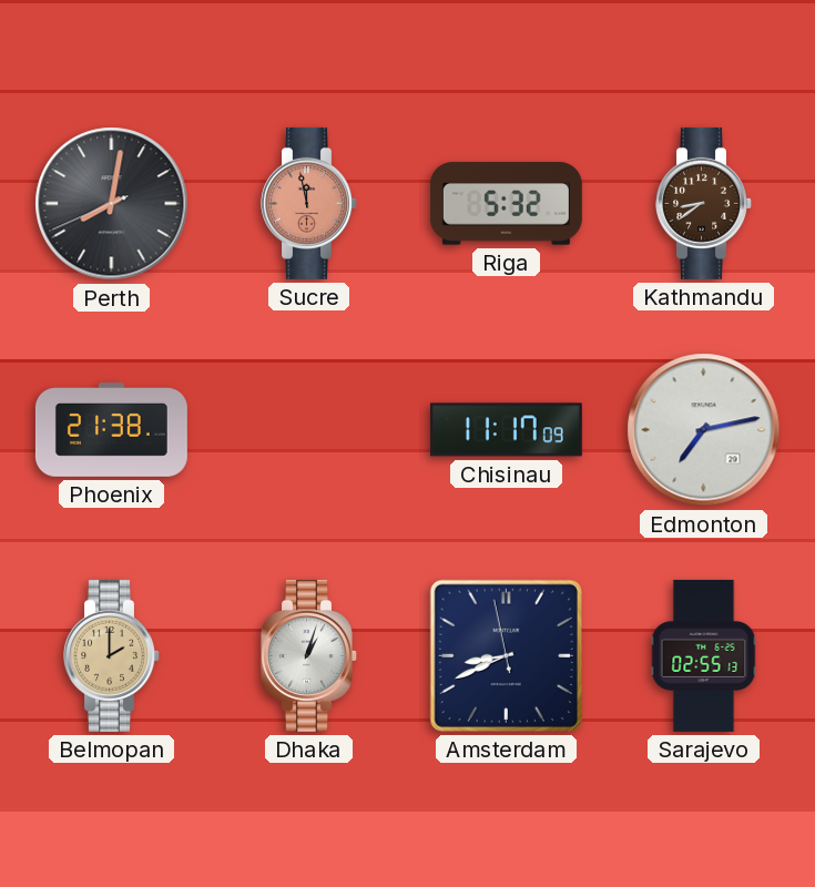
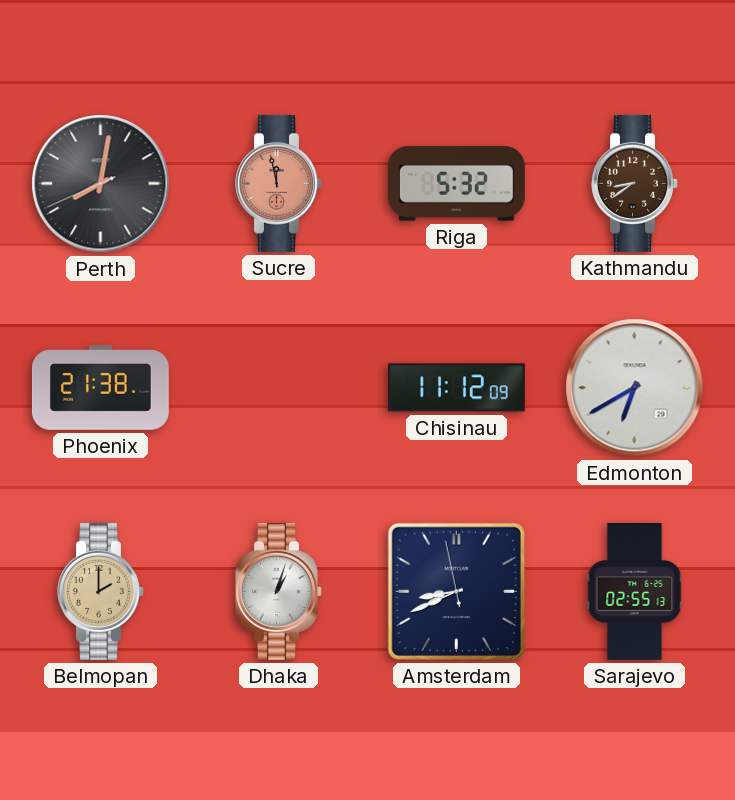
Chisinau: 11:17 -> 11:12 (456, 388)
Edmonton: 7:13 -> 6:40 (635, 388)
